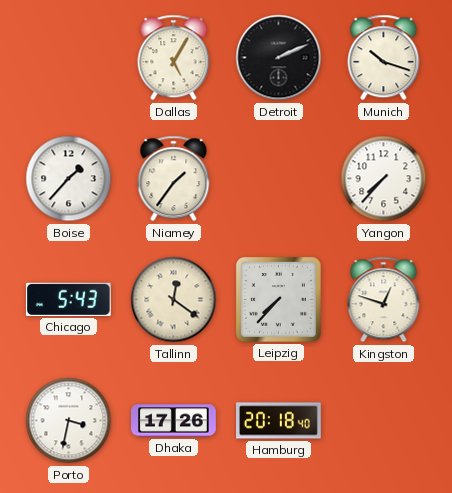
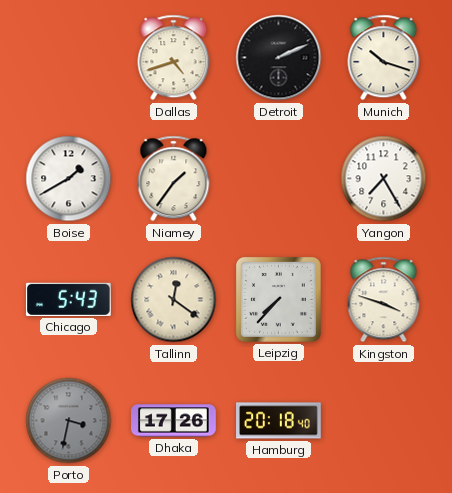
Dallas: 5:05 -> 4:42 (174, 58)
Boise: 1:37 -> 1:40 (69, 179)
Yangon: 7:37 -> 7:25 (384, 179)
Kingston: 12:48 -> 3:48 (384, 300)
Porto dial: white -> grey (69, 421)
